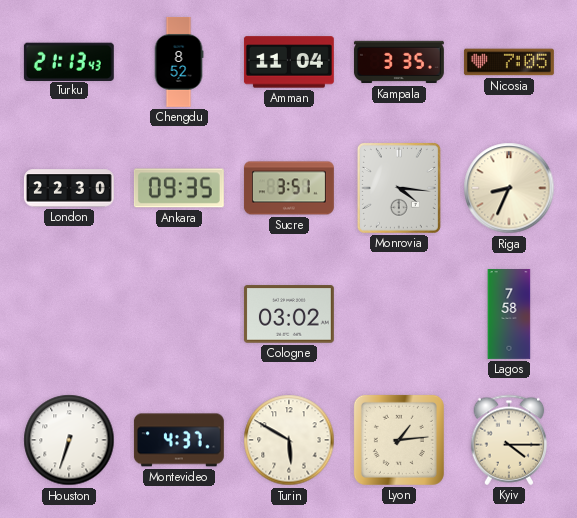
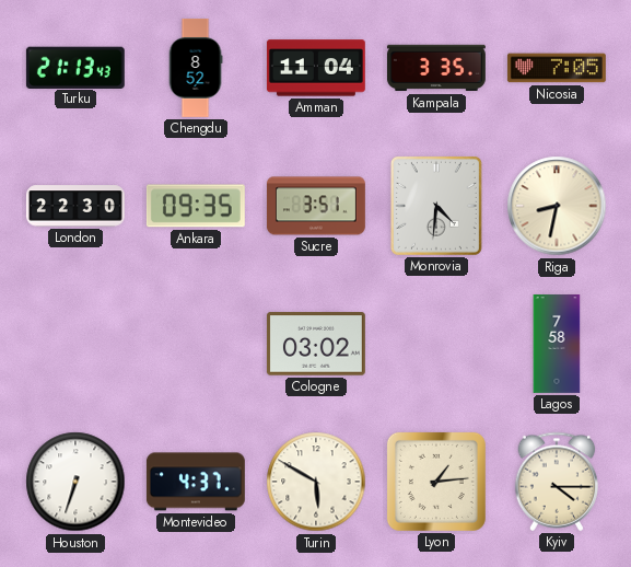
Monrovia: 4:16 -> 4:31 (436, 206)
Riga: 8:34 -> 8:32 (557, 206)
